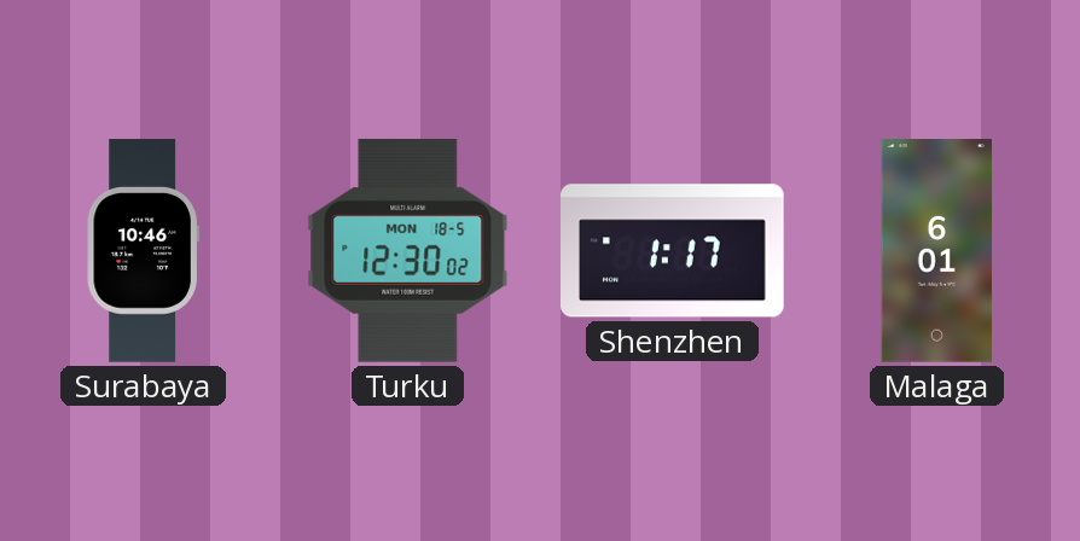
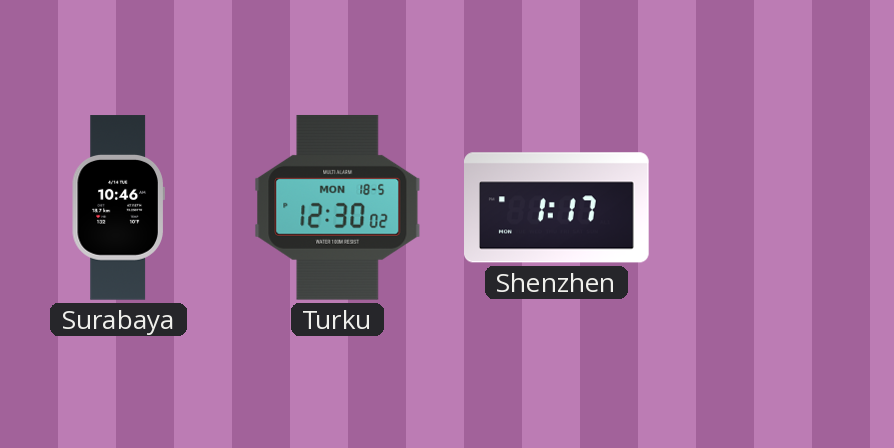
Malaga: 6:01 -> none (936, 251)
